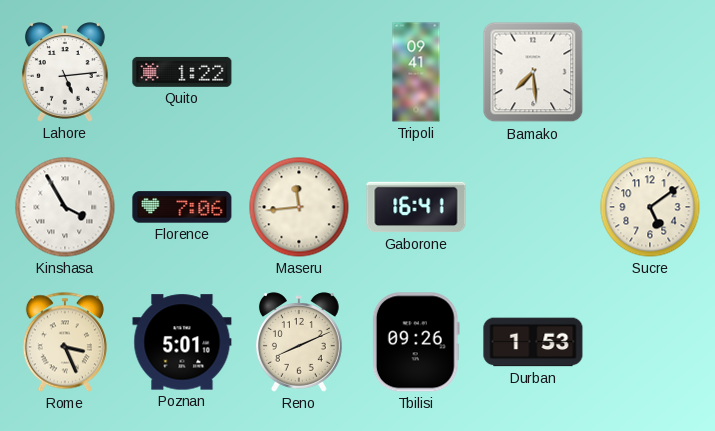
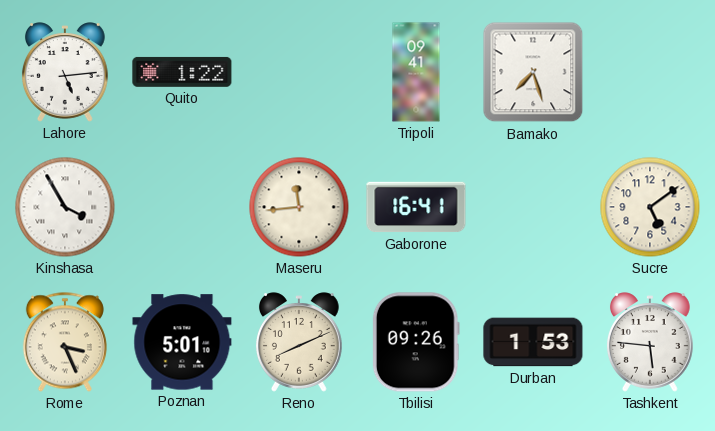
Bamako: 7:29 -> 7:27 (533, 72)
Florence: 7:06 -> none (182, 207)
Tashkent: none -> 5:46 (650, 342)
